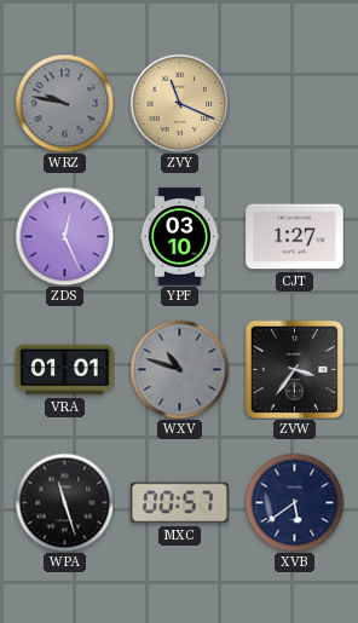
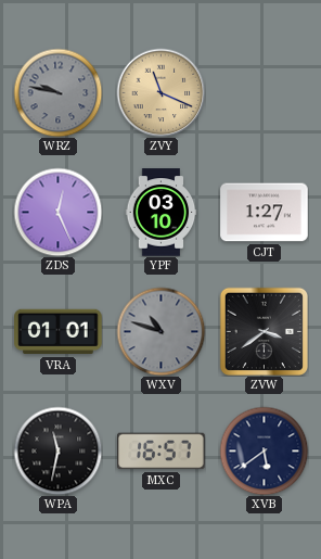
ZVW: 3:36 -> 3:39 (264, 331)
WPA: 11:27 -> 11:32 (57, 450)
MXC: 00:57 -> 16:57 (162, 452)
